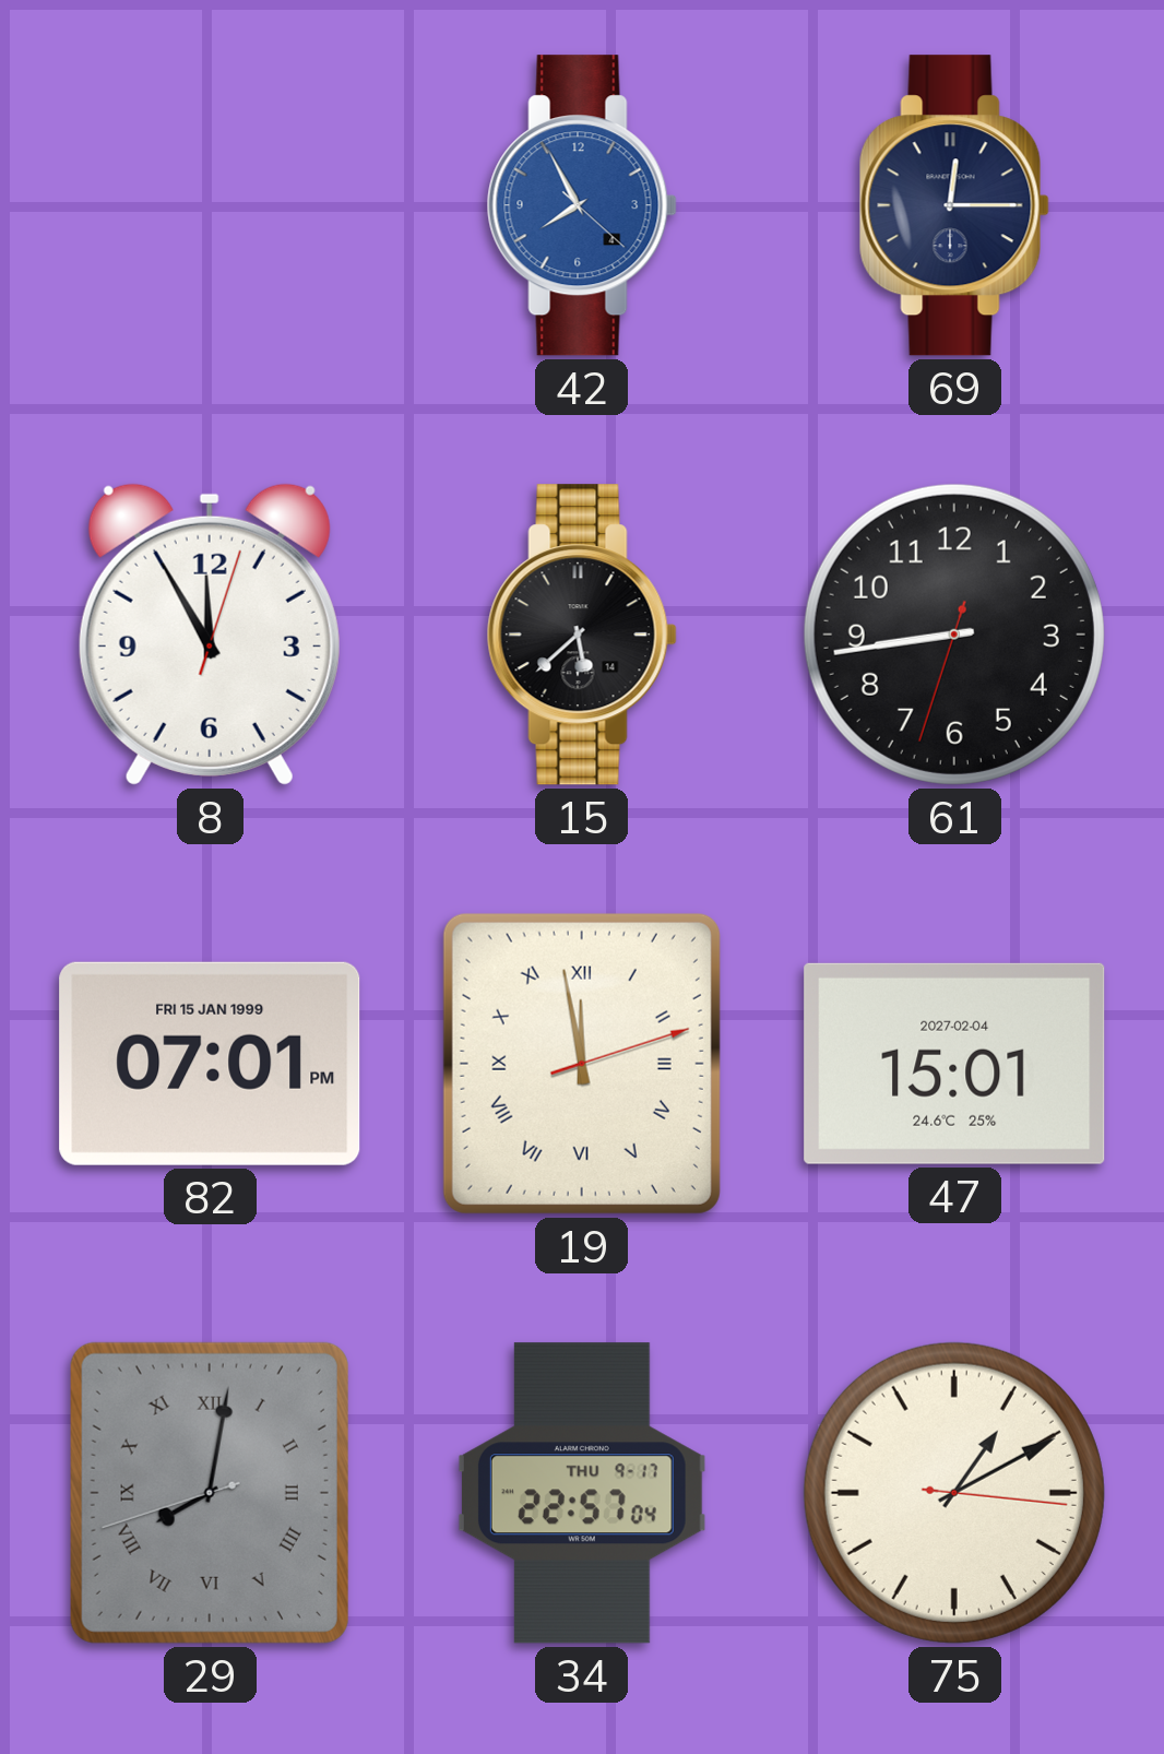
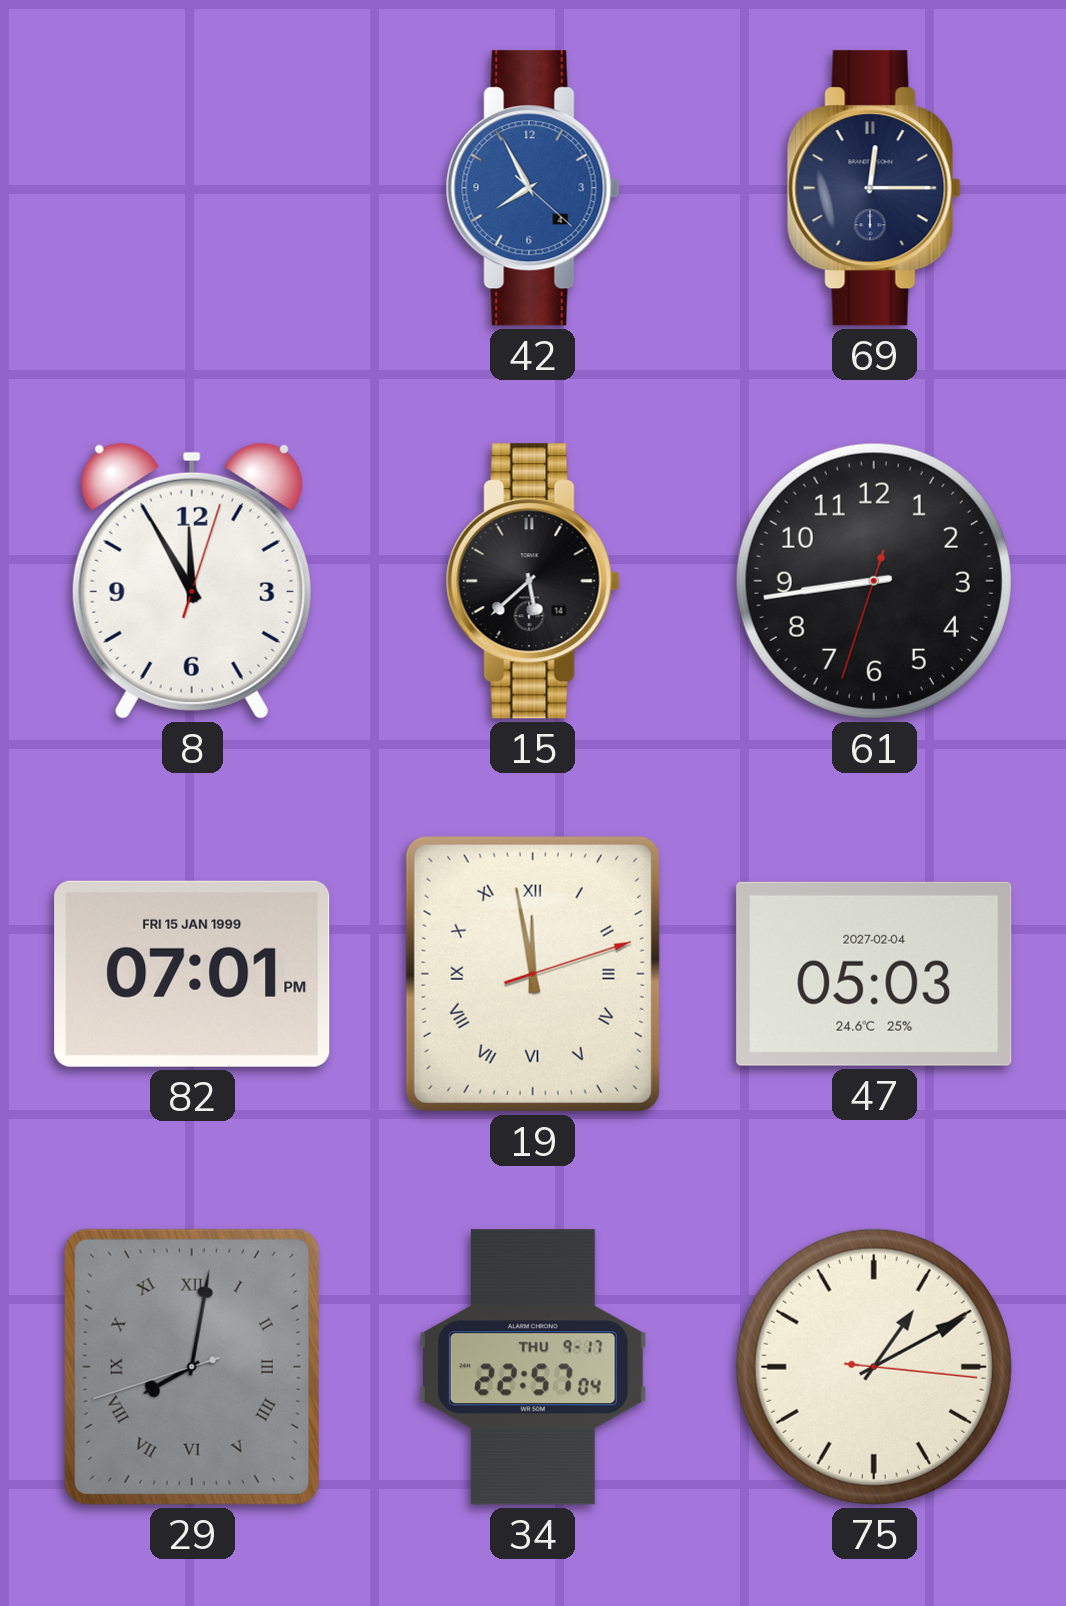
47: 15:01 -> 05:03 (874, 974)
